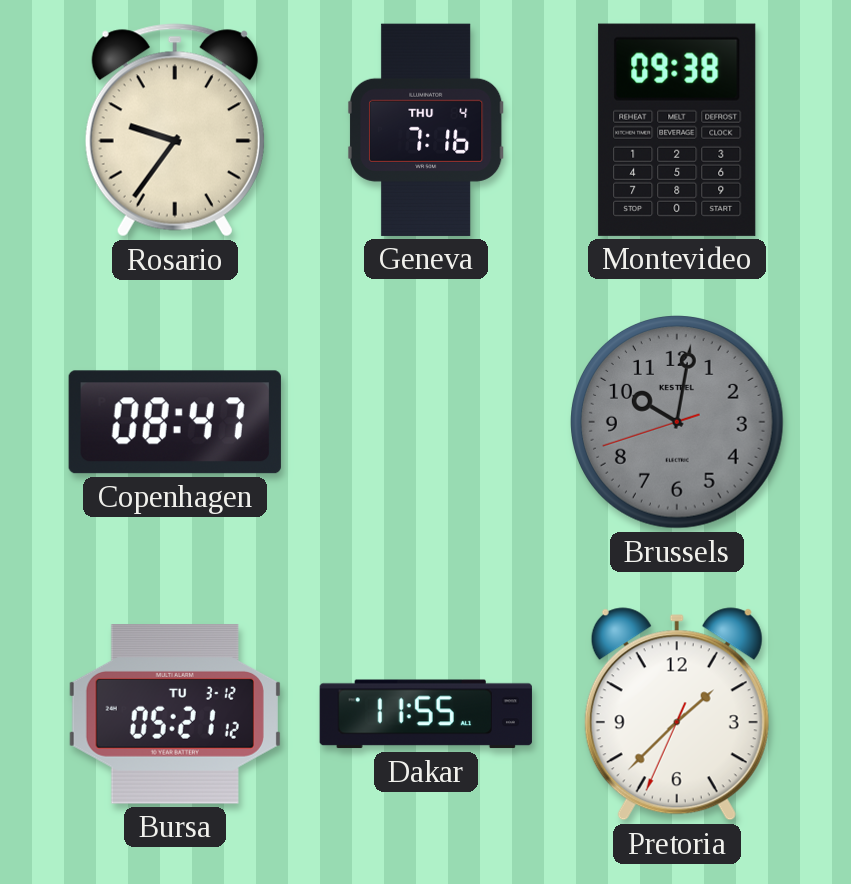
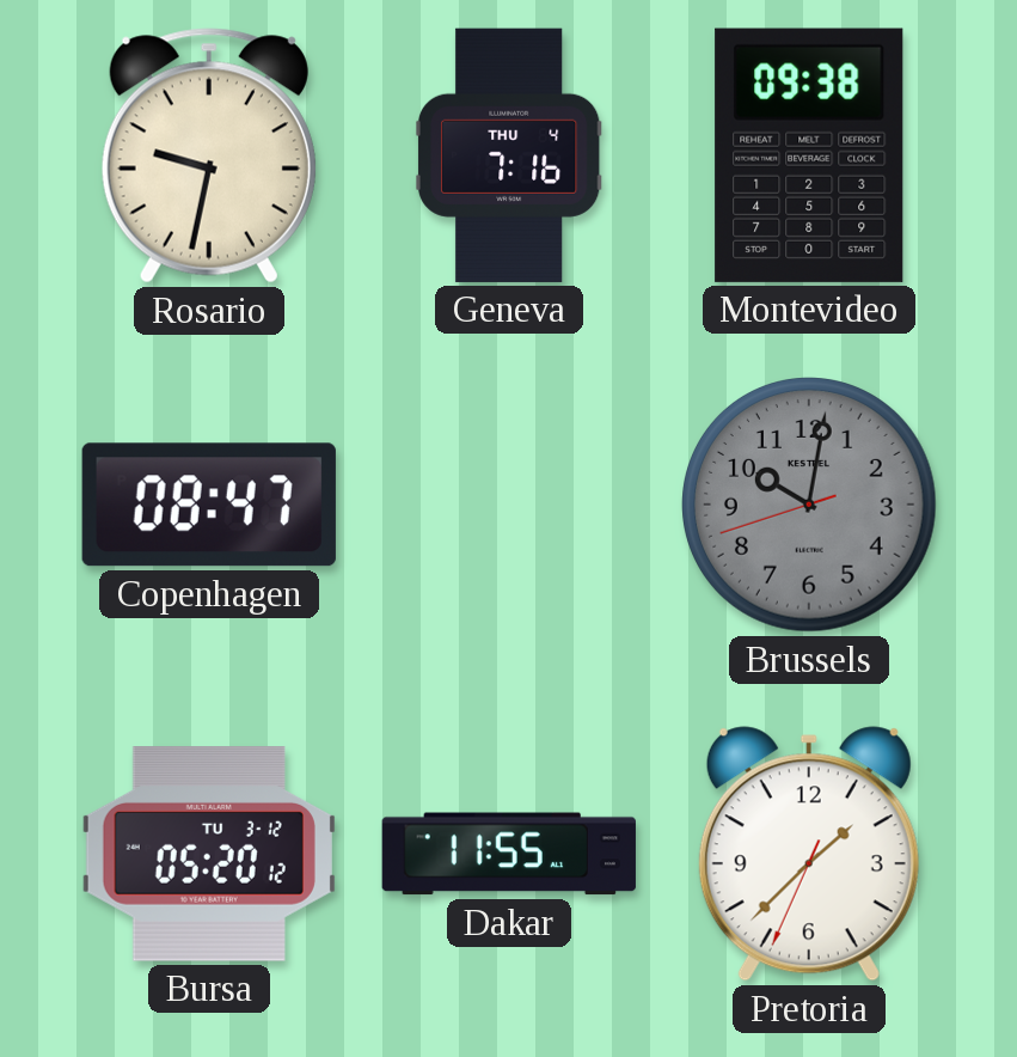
Rosario: 9:36 -> 9:32 (209, 155)
Bursa: 05:21 -> 05:20 (209, 854)
